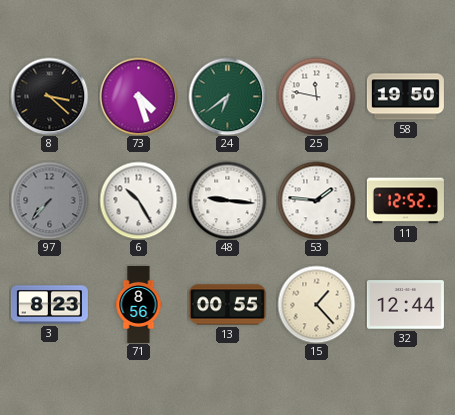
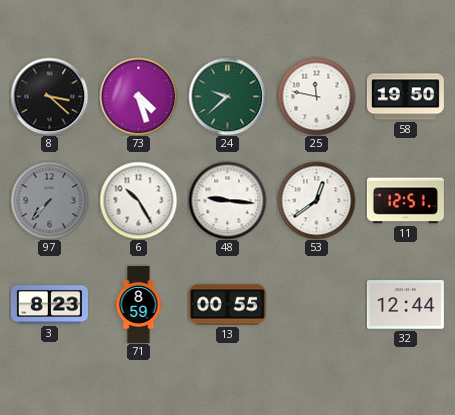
24: 6:39 -> 9:38 (227, 96)
53: 1:46 -> 12:39 (316, 200)
11: 12:52 -> 12:51 (405, 201)
71: 8:56 -> 8:59 (139, 304)
15: 1:23 -> none (316, 304)
